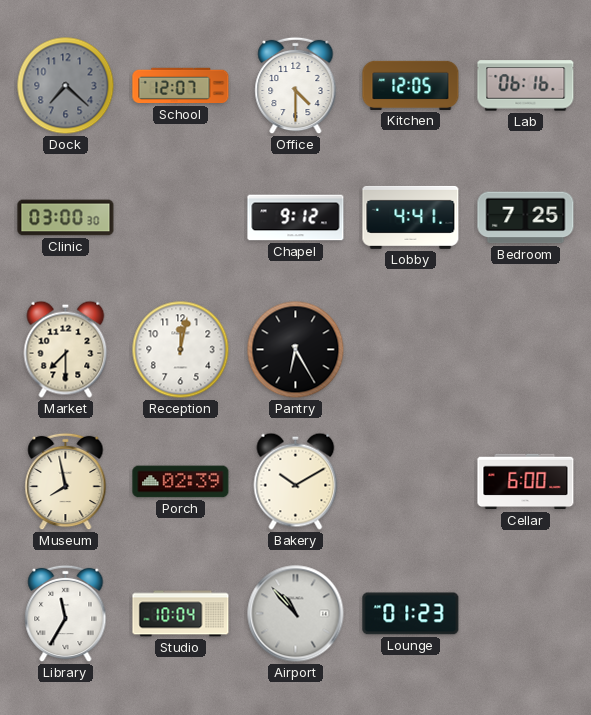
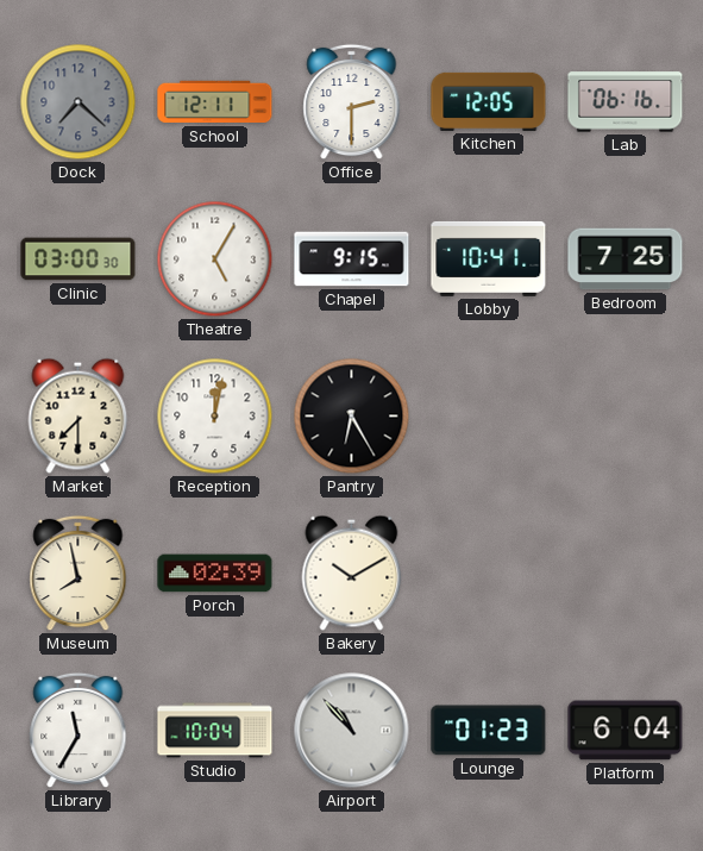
School: 12:07 -> 12:11 (215, 102)
Office: 4:30 -> 2:30 (352, 102)
Theatre: none -> 5:05 (215, 259)
Chapel: 9:12 -> 9:15 (352, 259)
Lobby: 4:41 -> 10:41 (489, 258)
Cellar: 6:00 -> none (526, 482)
Platform: none -> 6:04 (626, 731)
